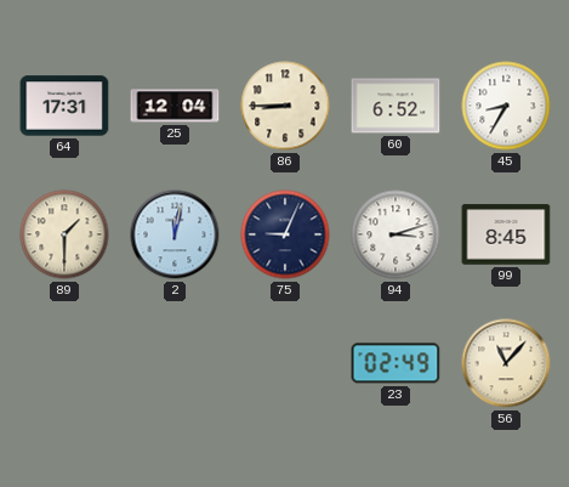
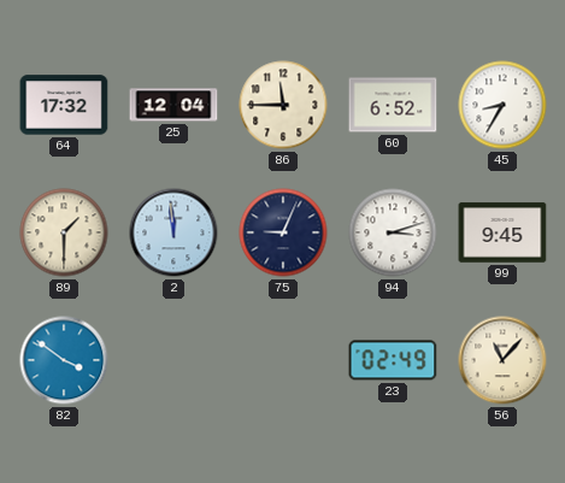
64: 17:31 -> 17:32 (64, 105)
86: 8:45 -> 11:45 (283, 105)
2: 12:02 -> 11:59 (173, 232)
99: 8:45 -> 9:45 (502, 232)
82: none -> 3:51 (64, 360)
